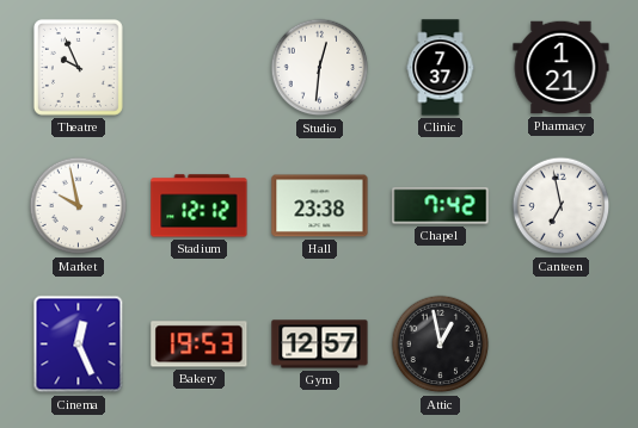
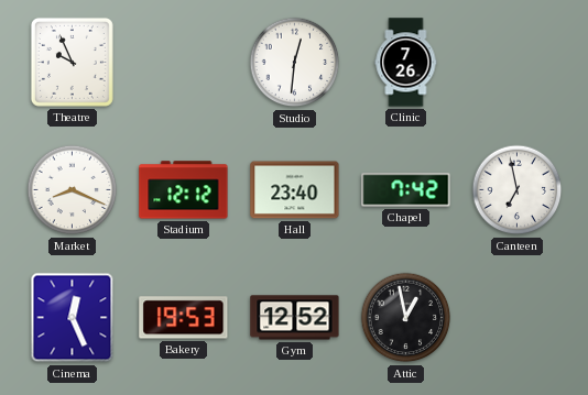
Clinic: 7:37 -> 7:26 (406, 63)
Pharmacy: 1:21 -> none (562, 68)
Market: 9:58 -> 8:19 (73, 190)
Hall: 23:38 -> 23:40 (295, 190)
Gym: 12:57 -> 12:52 (295, 318)
